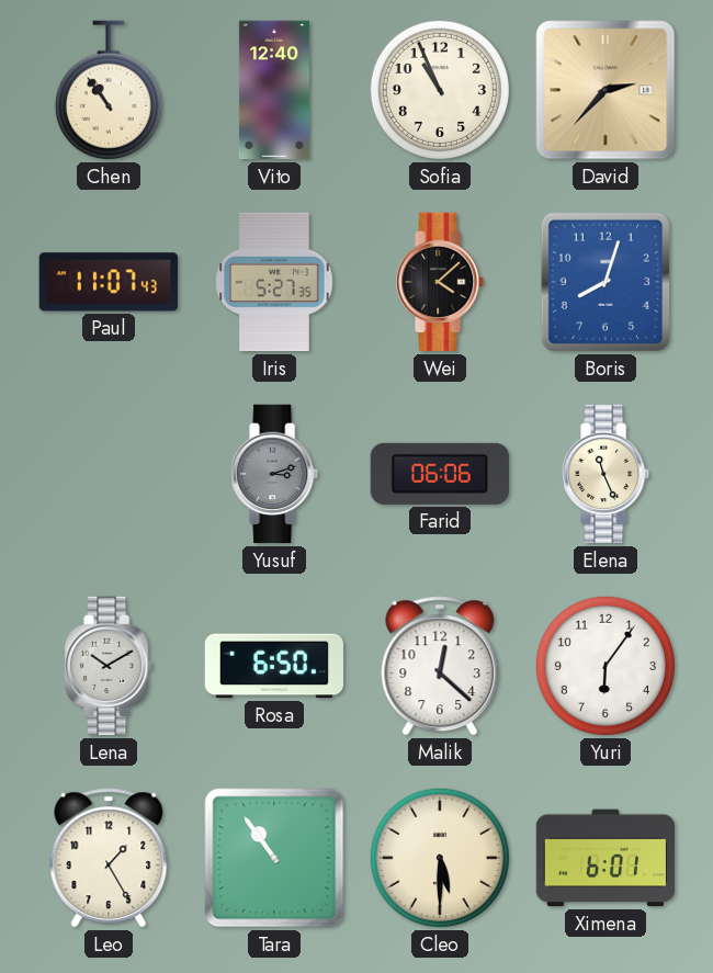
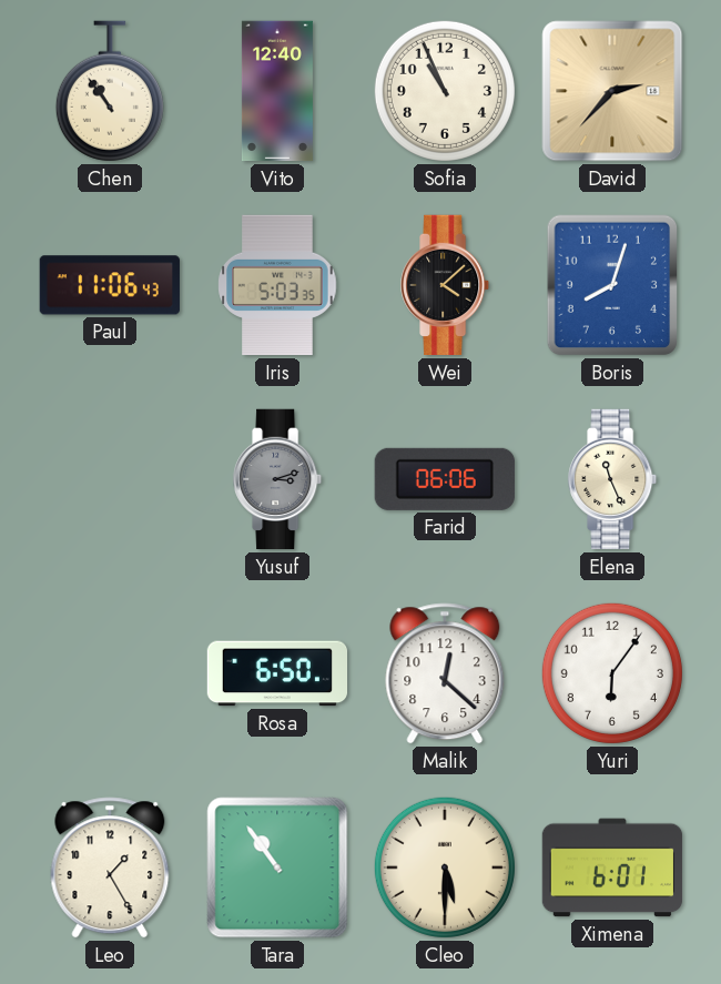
Paul: 11:07 -> 11:06 (110, 285)
Iris: 5:27 -> 5:03 (277, 285)
Lena: 10:10 -> none (110, 666)
